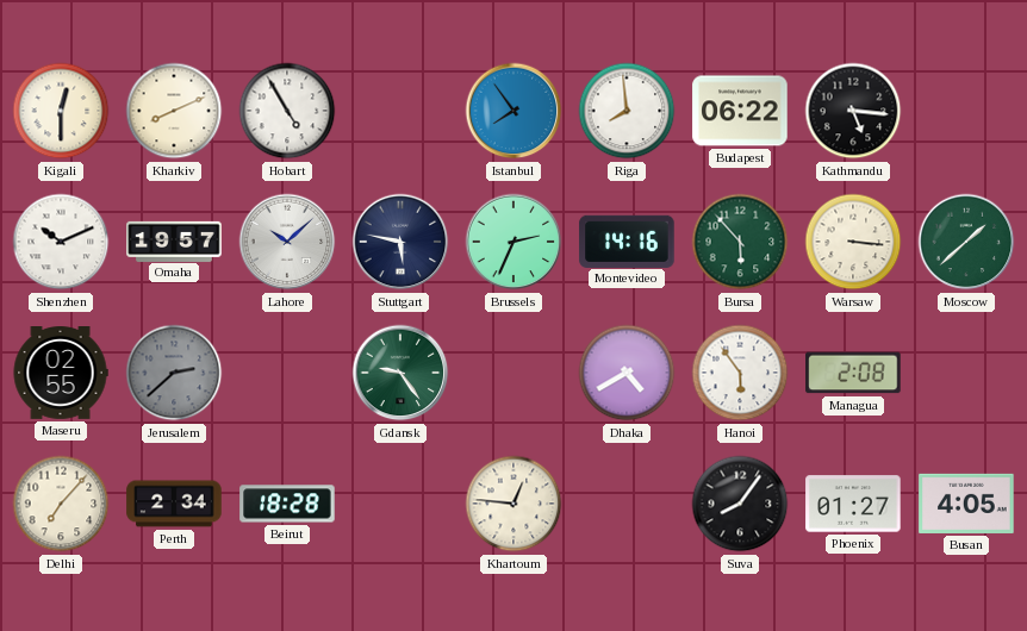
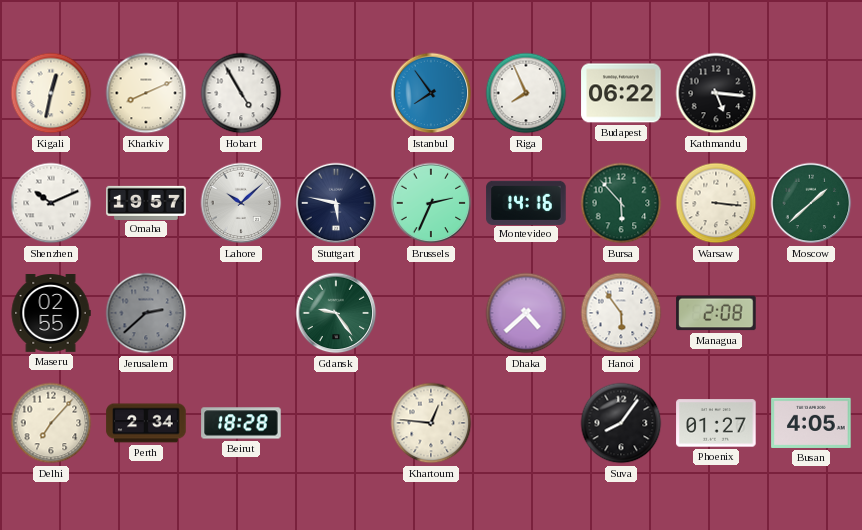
Kigali: 12:30 -> 12:32 (51, 93)
Riga: 7:59 -> 7:56 (526, 93)
Dhaka: 4:40 -> 4:38 (526, 313)
